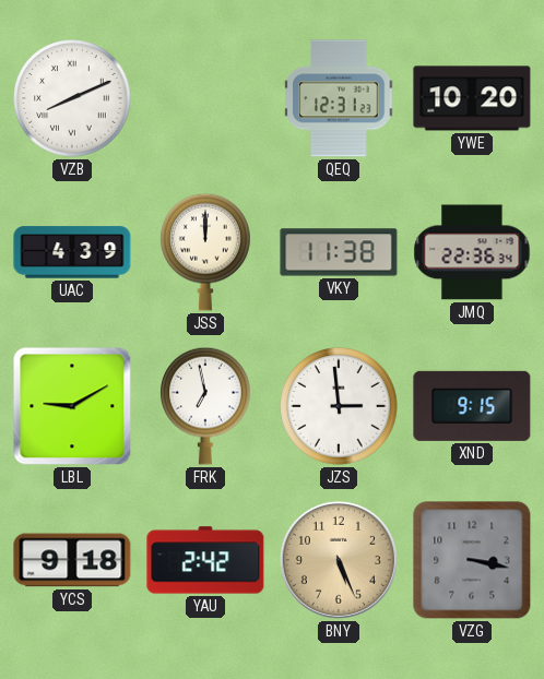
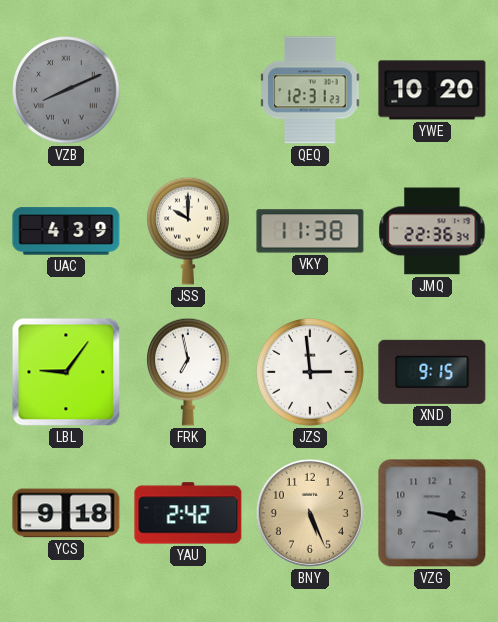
VZB dial: white -> grey (66, 90)
JSS: 12:00 -> 10:00 (188, 231)
LBL: 9:10 -> 9:06 (66, 372)
